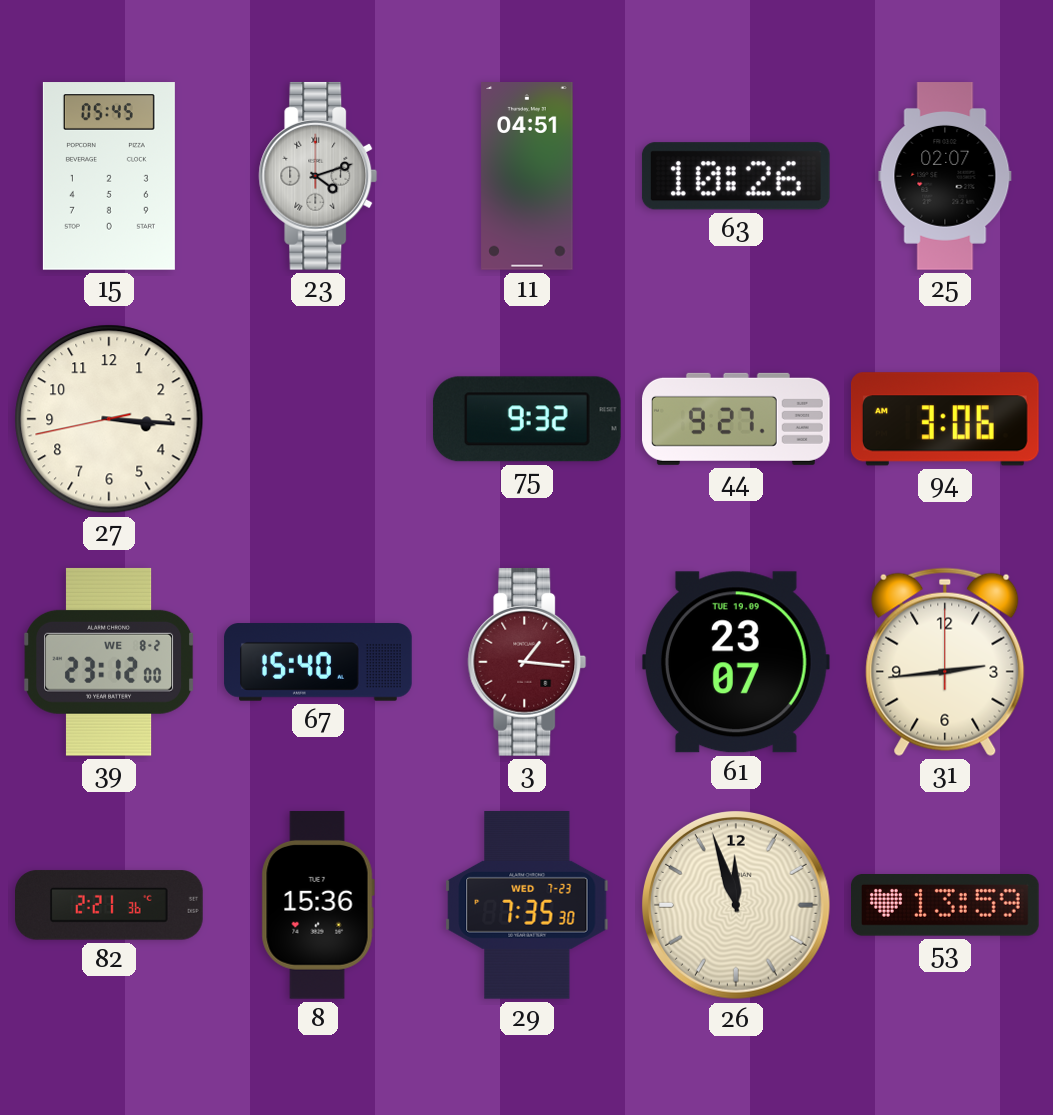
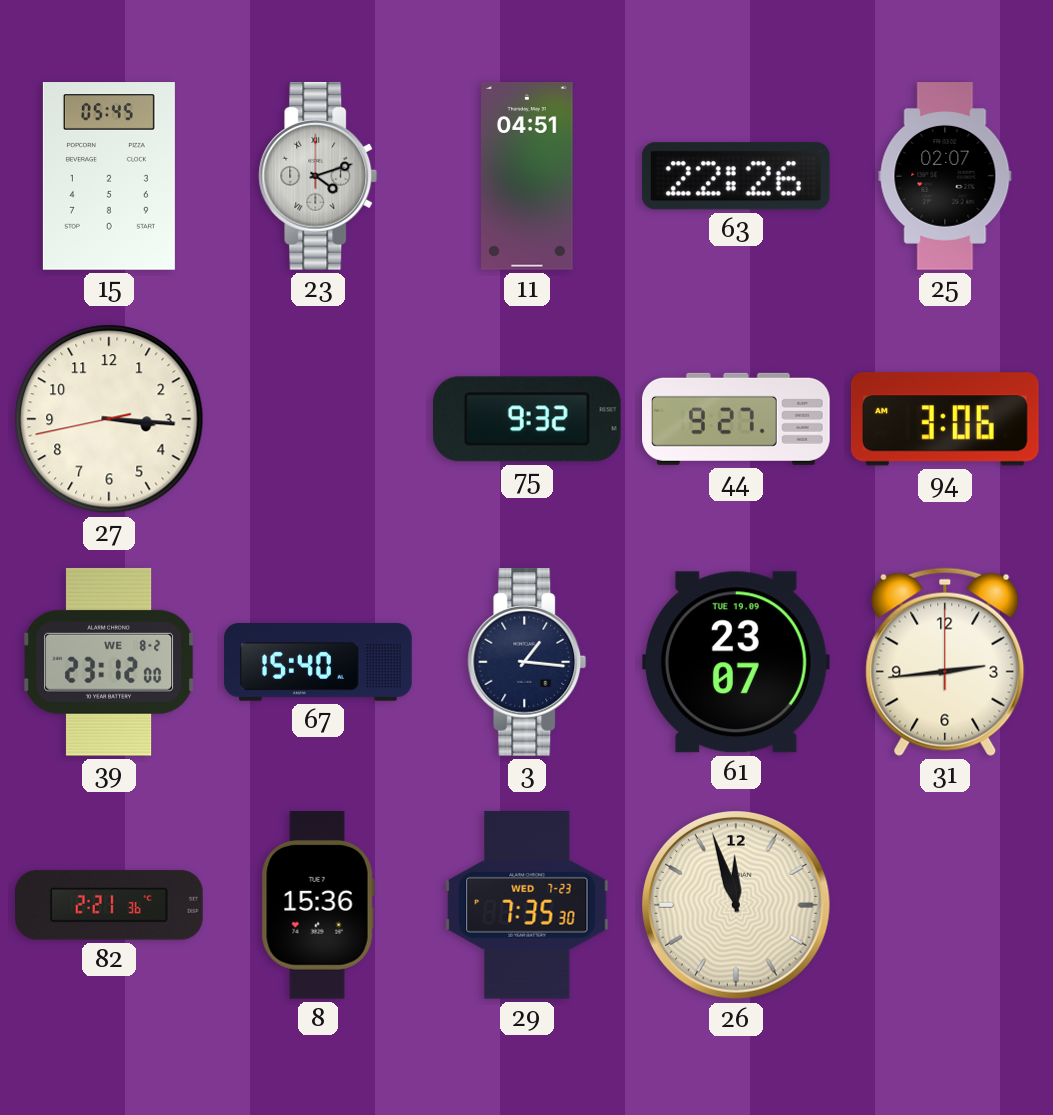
63: 10:26 -> 22:26 (736, 176)
3 dial: burgundy -> navy (527, 662)
53: 13:59 -> none (946, 905)
